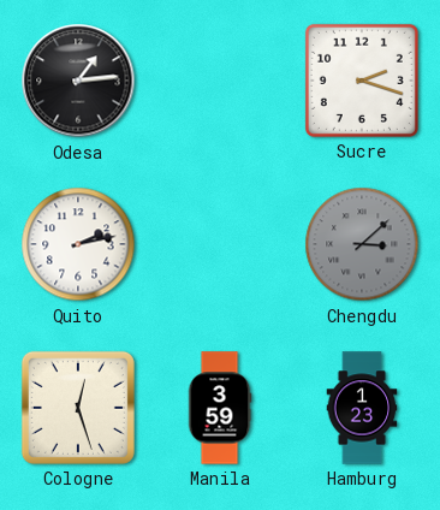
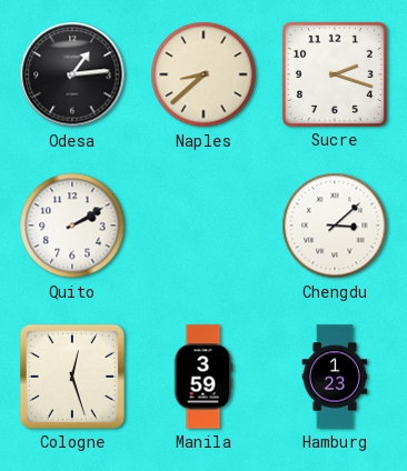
Naples: none -> 8:38 (203, 74)
Quito: 2:13 -> 2:10 (72, 226)
Chengdu dial: grey -> white (335, 226)
